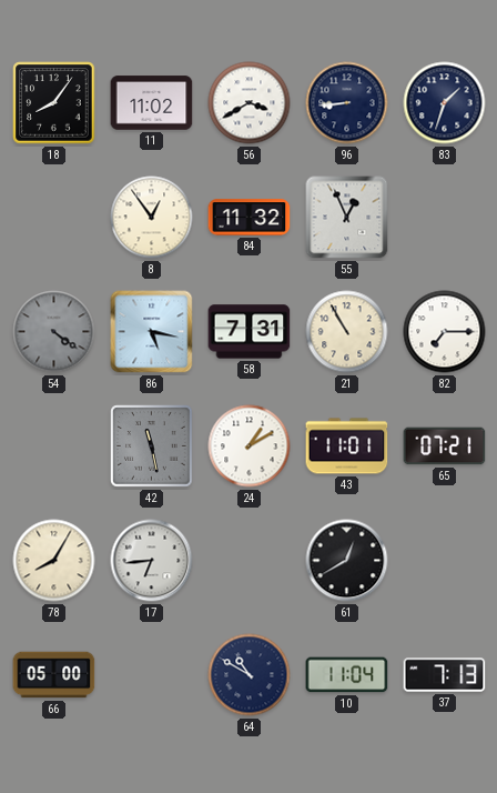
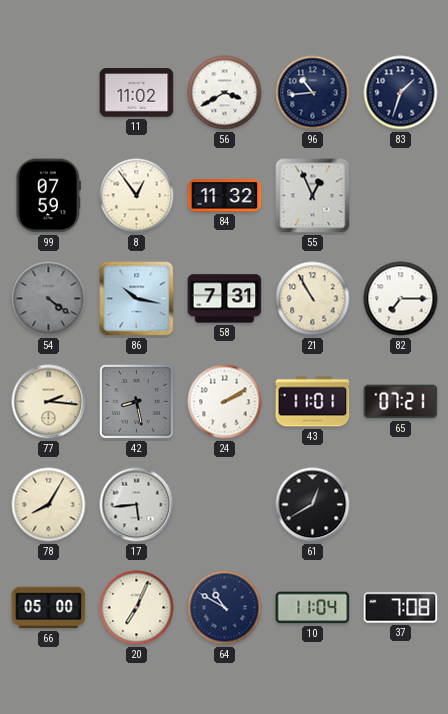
18: 8:06 -> none (54, 103)
96: 8:44 -> 10:44 (313, 93)
99: none -> 07:59 (48, 196)
86: 5:17 -> 10:17 (137, 299)
77: none -> 2:16 (49, 402)
42: 11:28 -> 8:28 (137, 402)
24: 1:10 -> 2:10 (225, 402)
17: 6:44 -> 5:44 (137, 505)
20: none -> 7:04 (137, 608)
37: 7:13 -> 7:08 (401, 608)
